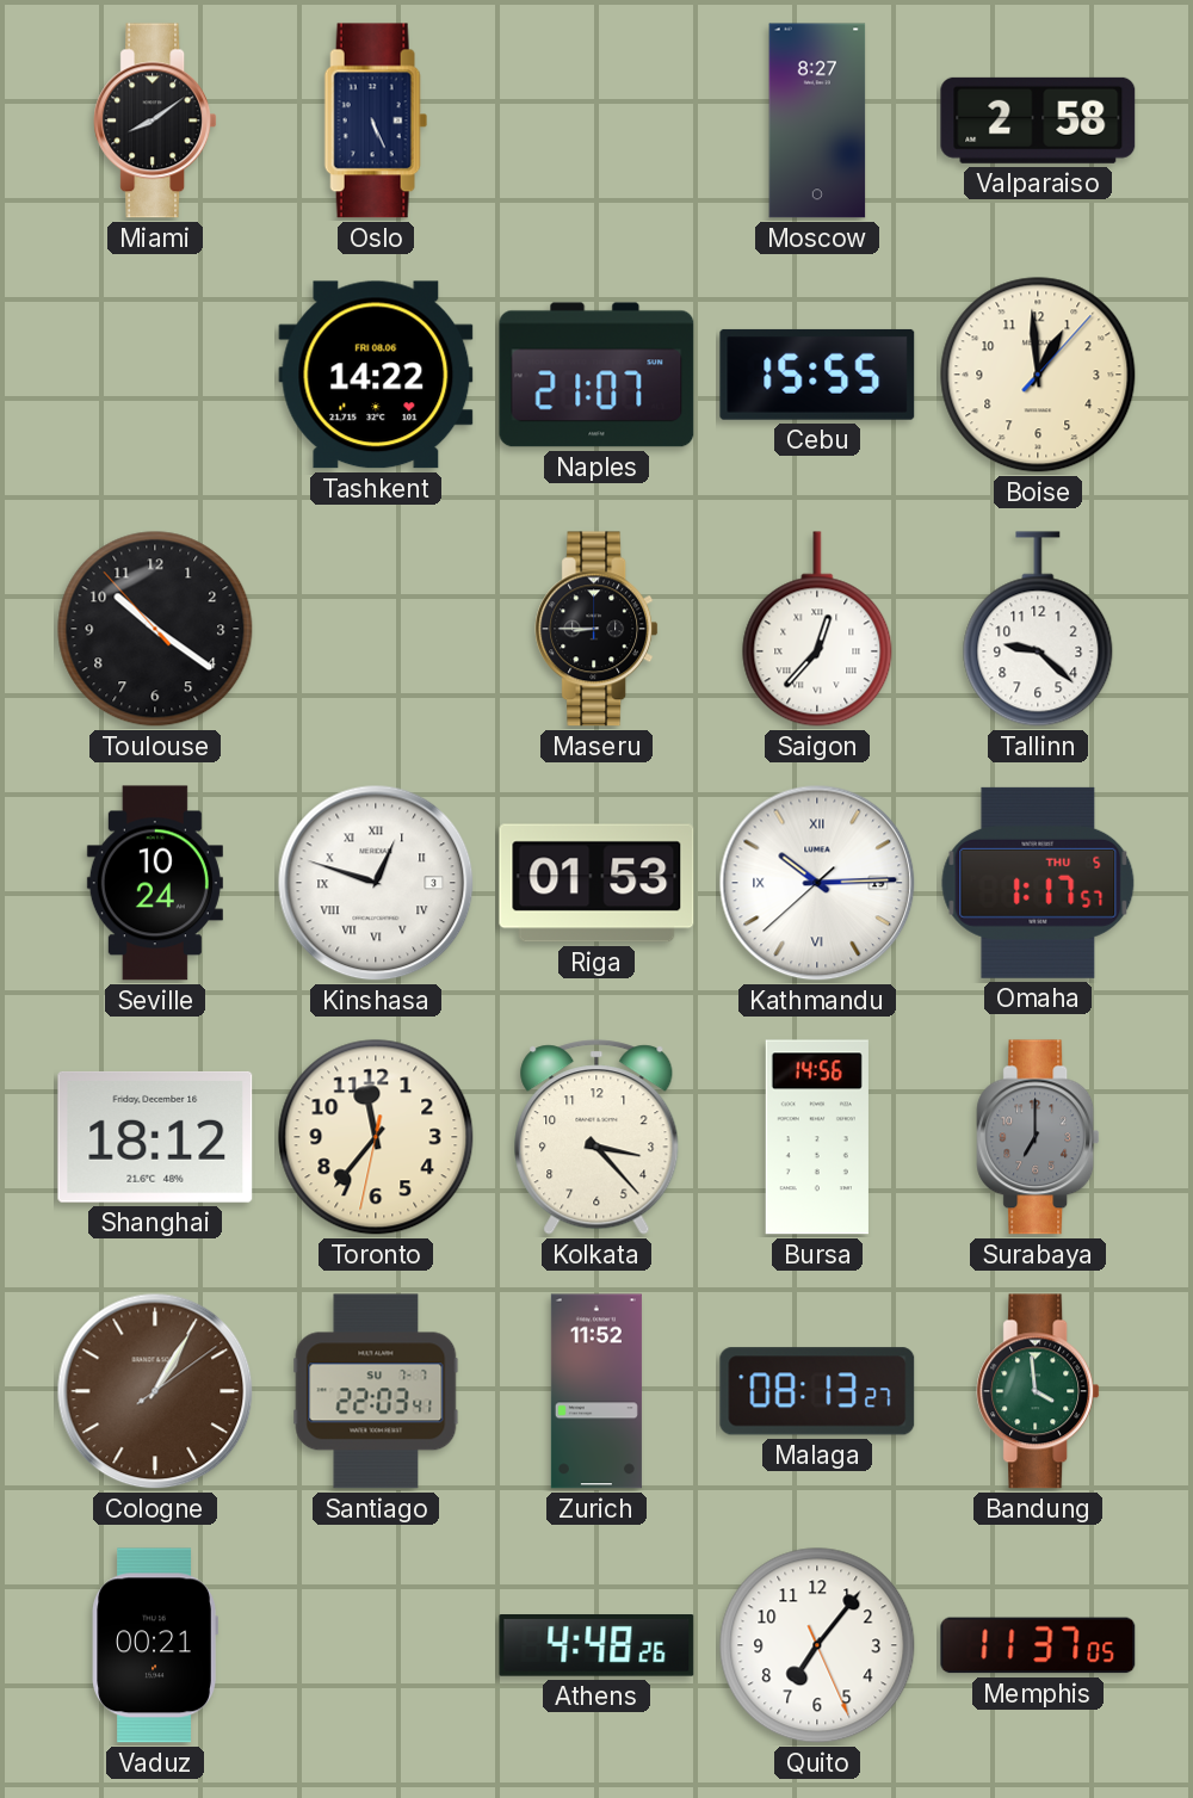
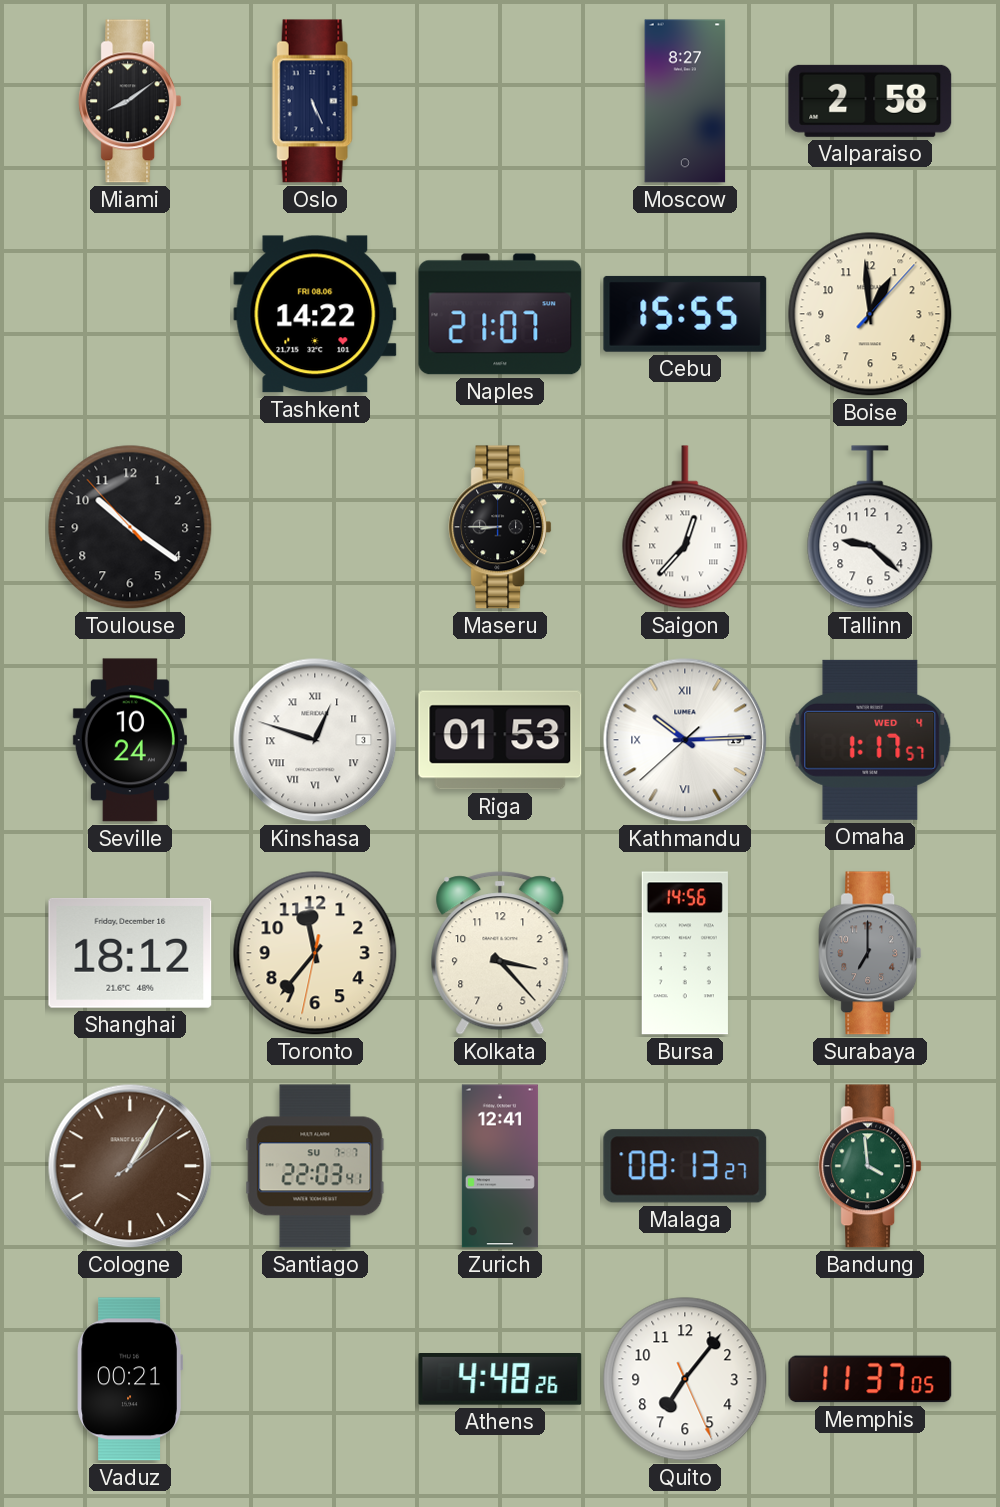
Omaha date: THU 5 -> WED 4 (870, 740)
Zurich: 11:52 -> 12:41 (500, 1166)
